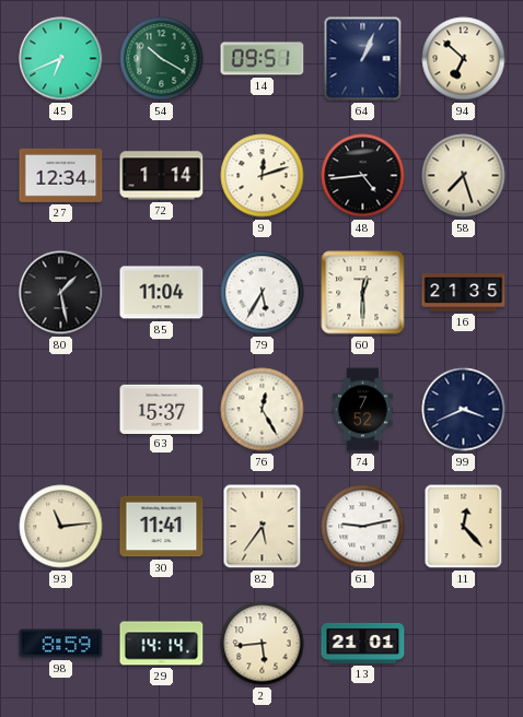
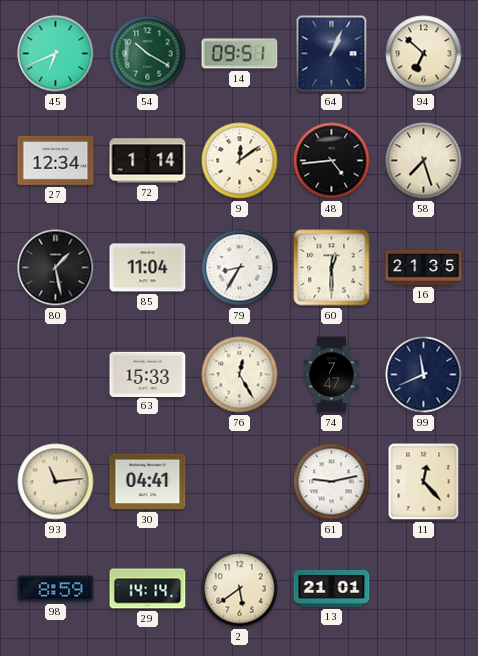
9: 12:12 -> 12:09 (240, 161)
79: 5:35 -> 8:35 (240, 268)
63: 15:37 -> 15:33 (148, 374)
74: 7:52 -> 7:47 (331, 375)
99: 3:41 -> 11:41 (424, 375)
30: 11:41 -> 04:41 (148, 482)
82: 5:36 -> none (263, 527)
2: 5:44 -> 5:39 (240, 589)
